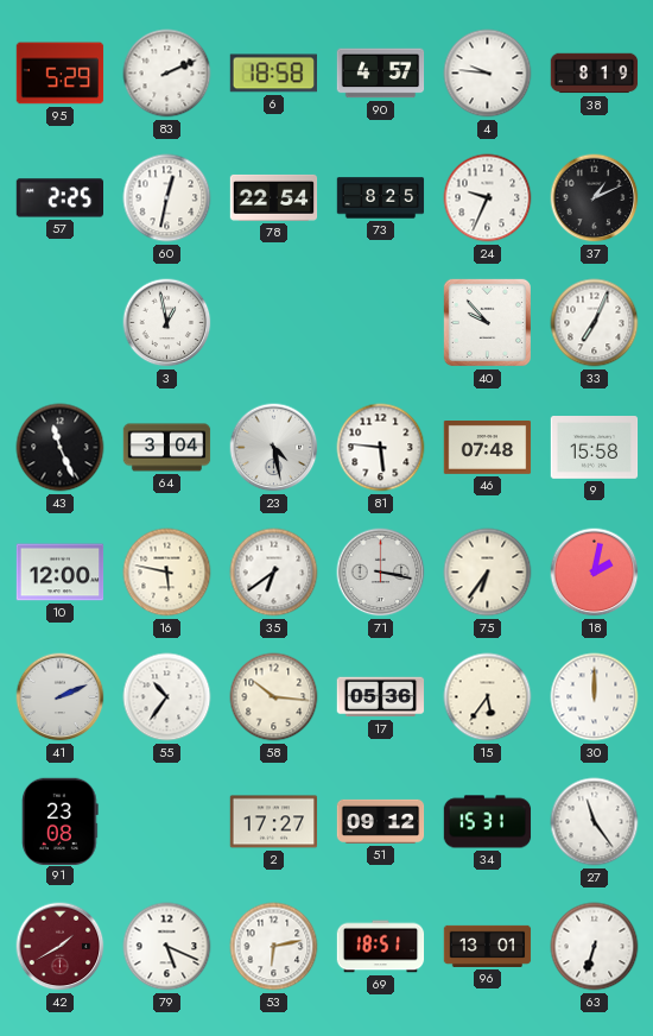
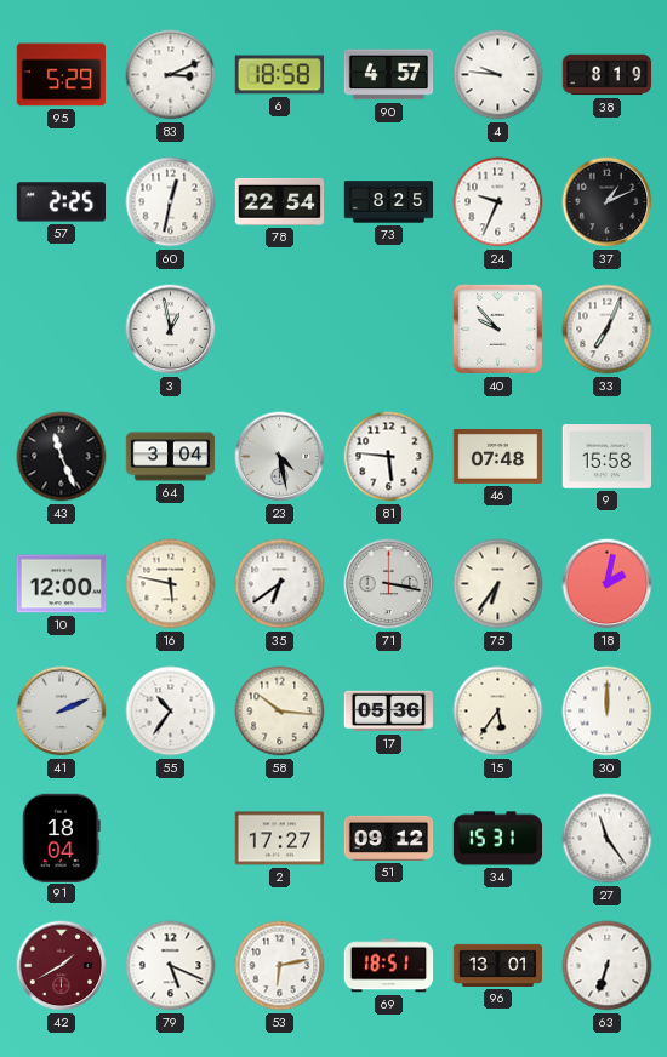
83: 2:11 -> 3:11 (171, 75)
91: 23:08 -> 18:04 (62, 838)
